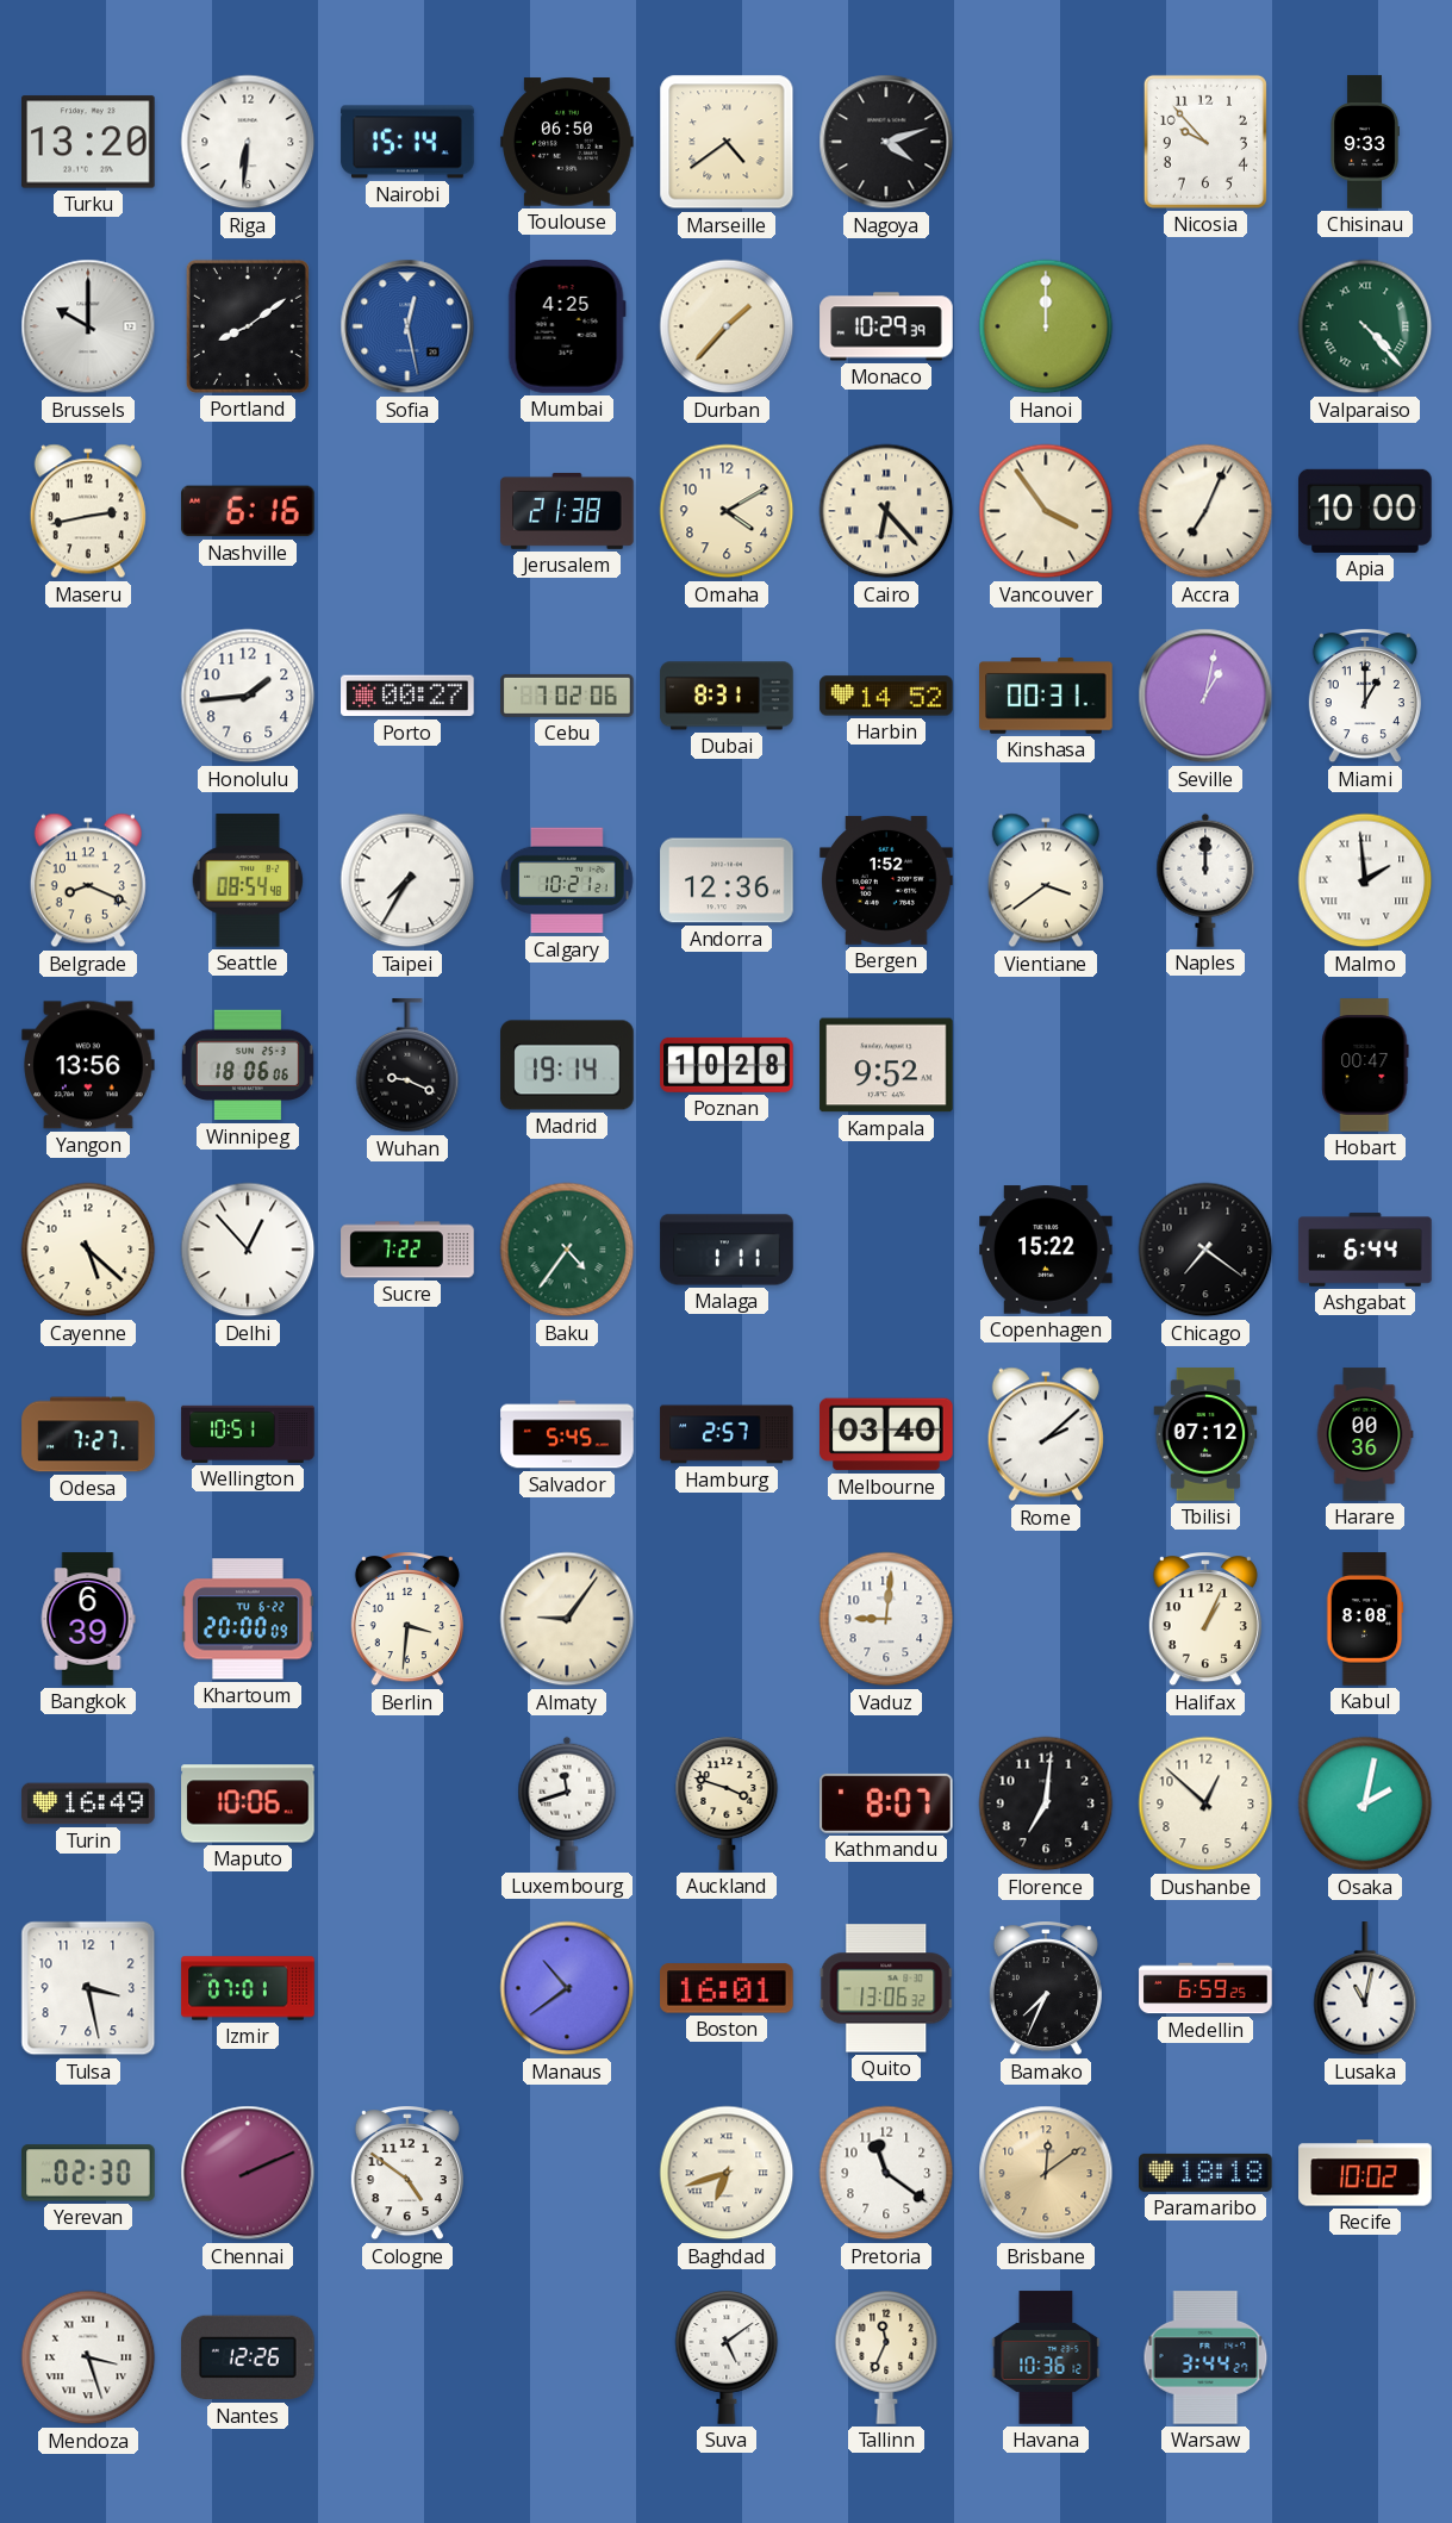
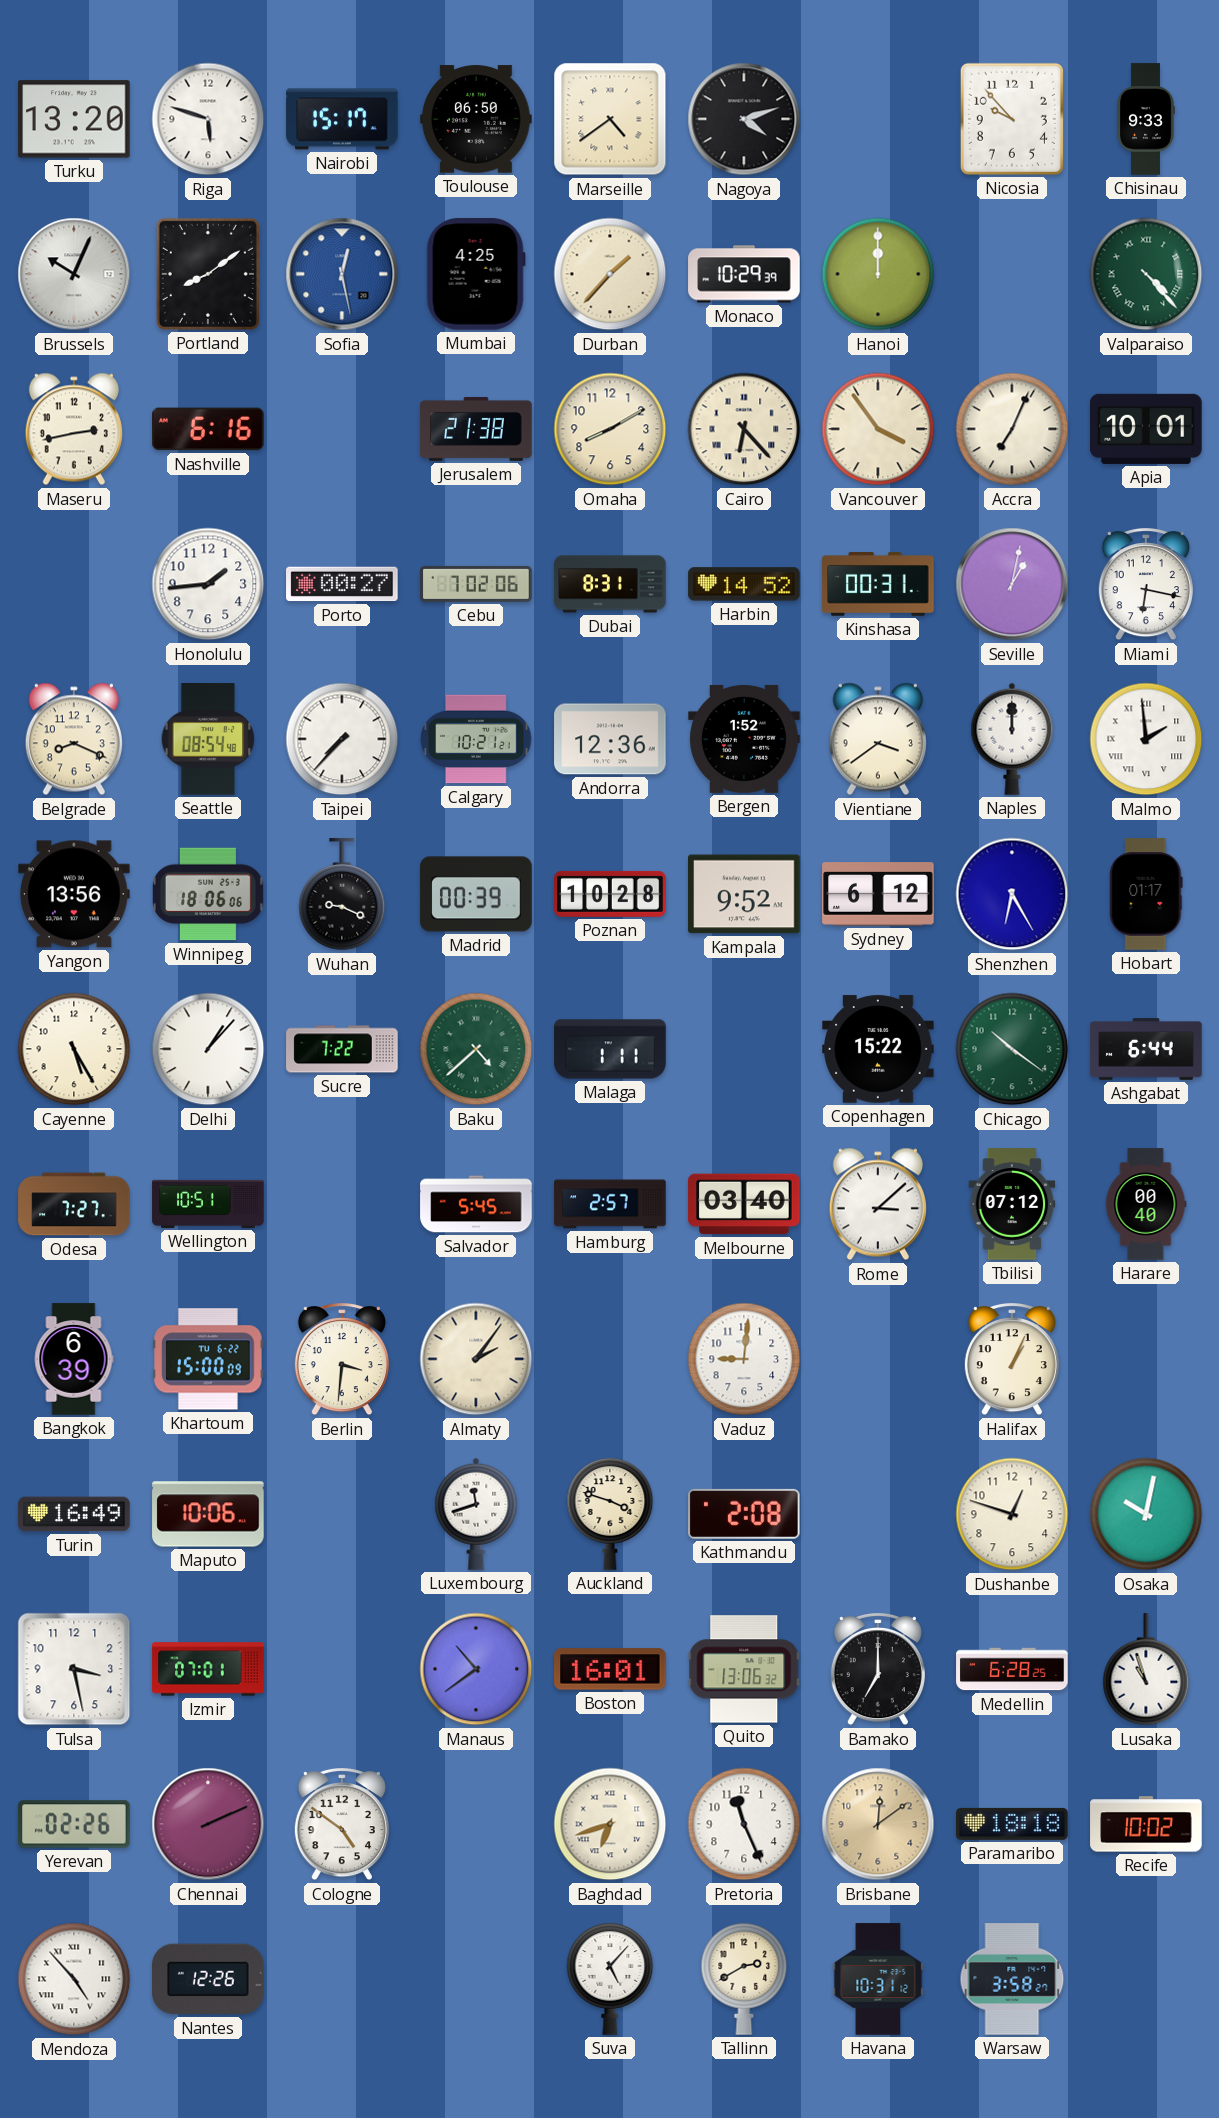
Riga: 6:31 -> 5:48 (208, 119)
Nairobi: 15:14 -> 15:17 (342, 119)
Brussels: 10:00 -> 10:04 (74, 274)
Omaha: 4:10 -> 8:10 (610, 429)
Apia: 10:00 -> 10:01 (1146, 429)
Miami: 1:00 -> 6:17 (1146, 585)
Taipei: 7:35 -> 7:37 (342, 739)
Madrid: 19:14 -> 00:39 (476, 894)
Sydney: none -> 6:12 (878, 894)
Shenzhen: none -> 6:25 (1012, 894)
Hobart: 00:47 -> 01:17 (1146, 894)
Cayenne: 5:22 -> 5:25 (74, 1049)
Delhi: 12:53 -> 1:07 (208, 1049)
Baku: 4:36 -> 4:38 (476, 1049)
Chicago: 7:21 -> 10:21 (1012, 1049)
Chicago dial: black -> green (1012, 1049)
Rome: 2:08 -> 3:08 (878, 1204)
Harare: 00:36 -> 00:40 (1146, 1204)
Khartoum: 20:00 -> 15:00 (208, 1359)
Almaty: 9:06 -> 2:06 (476, 1359)
Kabul: 8:08 -> none (1365, 1619)
Kathmandu: 8:07 -> 2:08 (745, 1514)
Florence: 7:01 -> none (1046, 1804)
Dushanbe: 12:52 -> 12:48 (1012, 1514)
Osaka: 2:02 -> 10:02 (1146, 1514)
Bamako: 7:34 -> 7:00 (878, 1670)
Medellin: 6:59 -> 6:28 (1012, 1669)
Lusaka: 11:02 -> 10:57 (1146, 1670)
Yerevan: 02:30 -> 02:26 (74, 1824)
Pretoria: 11:21 -> 11:26 (744, 1824)
Mendoza: 3:27 -> 4:53 (74, 1979)
Suva: 5:09 -> 5:07 (610, 1979)
Tallinn: 11:34 -> 2:40 (744, 1979)
Havana: 10:36 -> 10:31 (878, 1979)
Warsaw: 3:44 -> 3:58 (1012, 1979)
